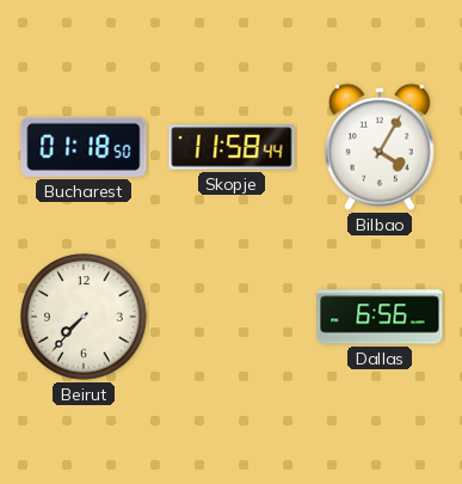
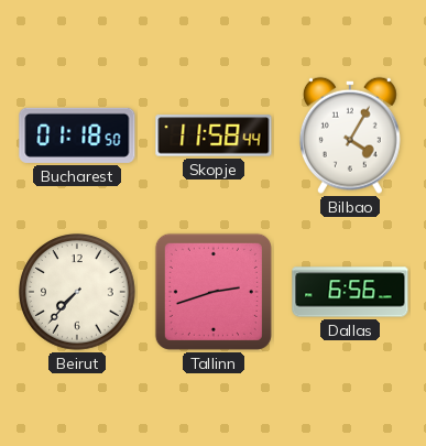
Tallinn: none -> 2:42 (214, 292)
